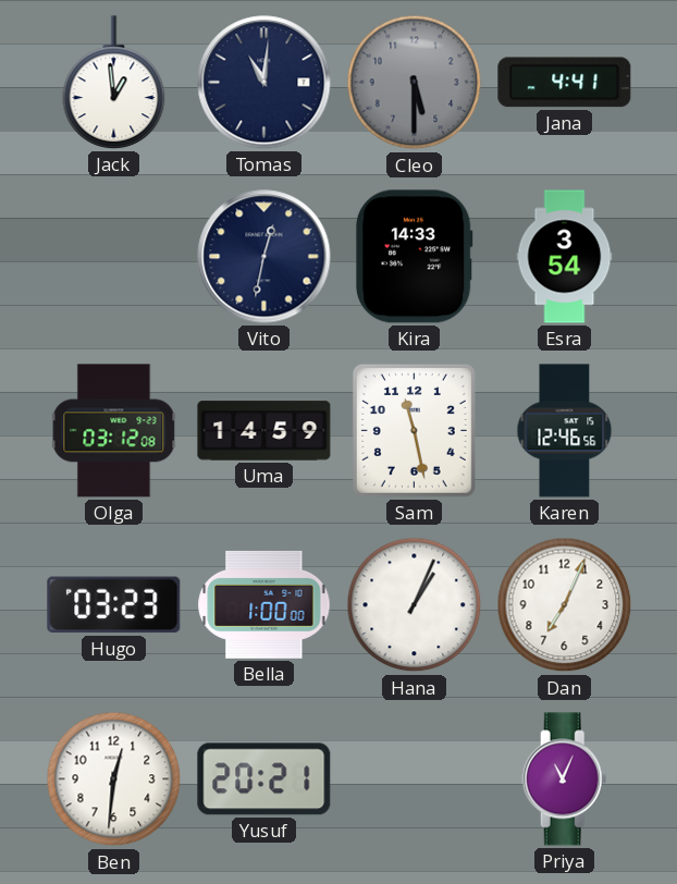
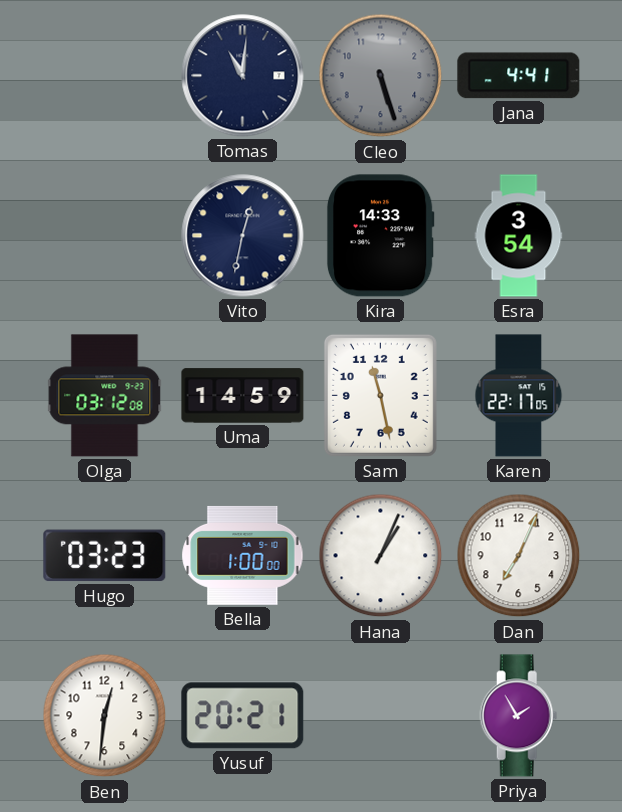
Jack: 12:59 -> none (114, 83)
Cleo: 5:30 -> 5:27 (381, 76)
Karen: 12:46 -> 22:17 (519, 396)
Priya: 11:04 -> 1:55 (519, 716)
